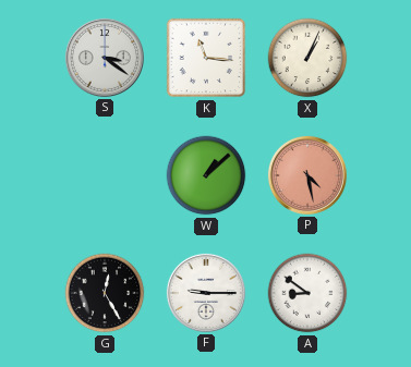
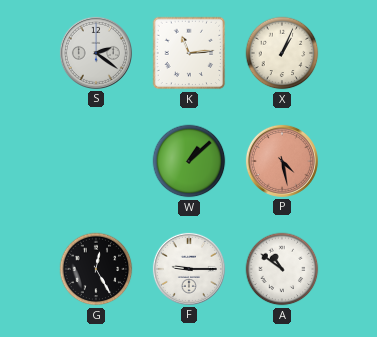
S: 3:21 -> 2:21 (96, 53)
K: 11:16 -> 11:14 (189, 53)
A: 8:51 -> 10:51 (282, 269)
